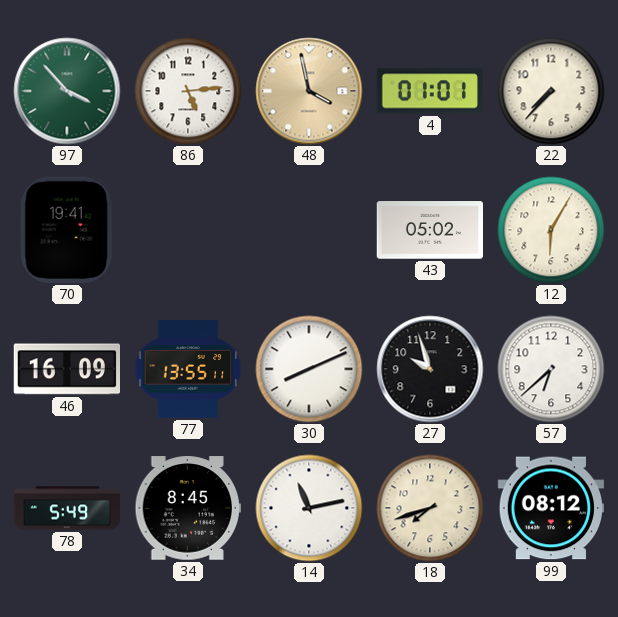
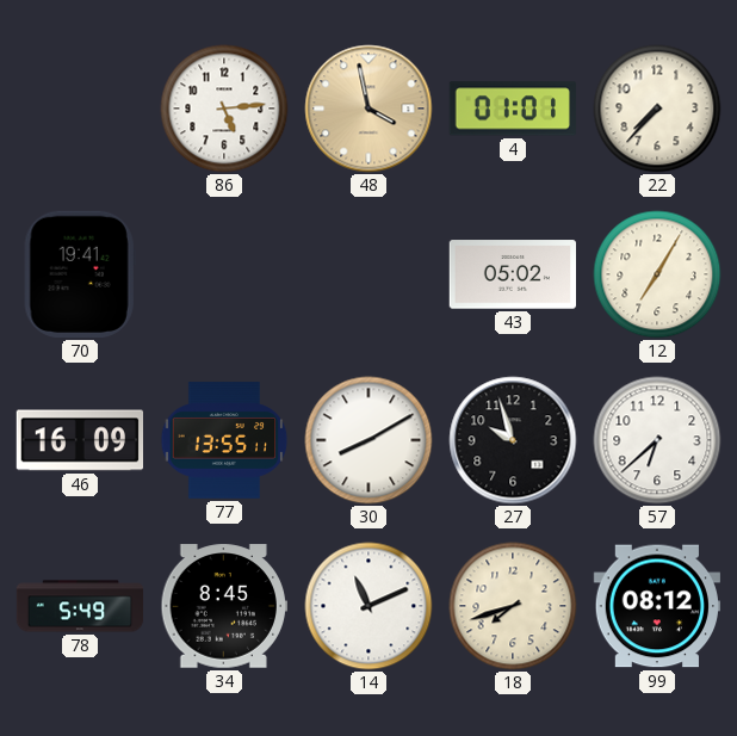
97: 3:53 -> none (67, 91)
12: 6:05 -> 7:05 (657, 274)
30: 8:11 -> 8:10 (368, 440)
14: 11:13 -> 11:11 (368, 606)
